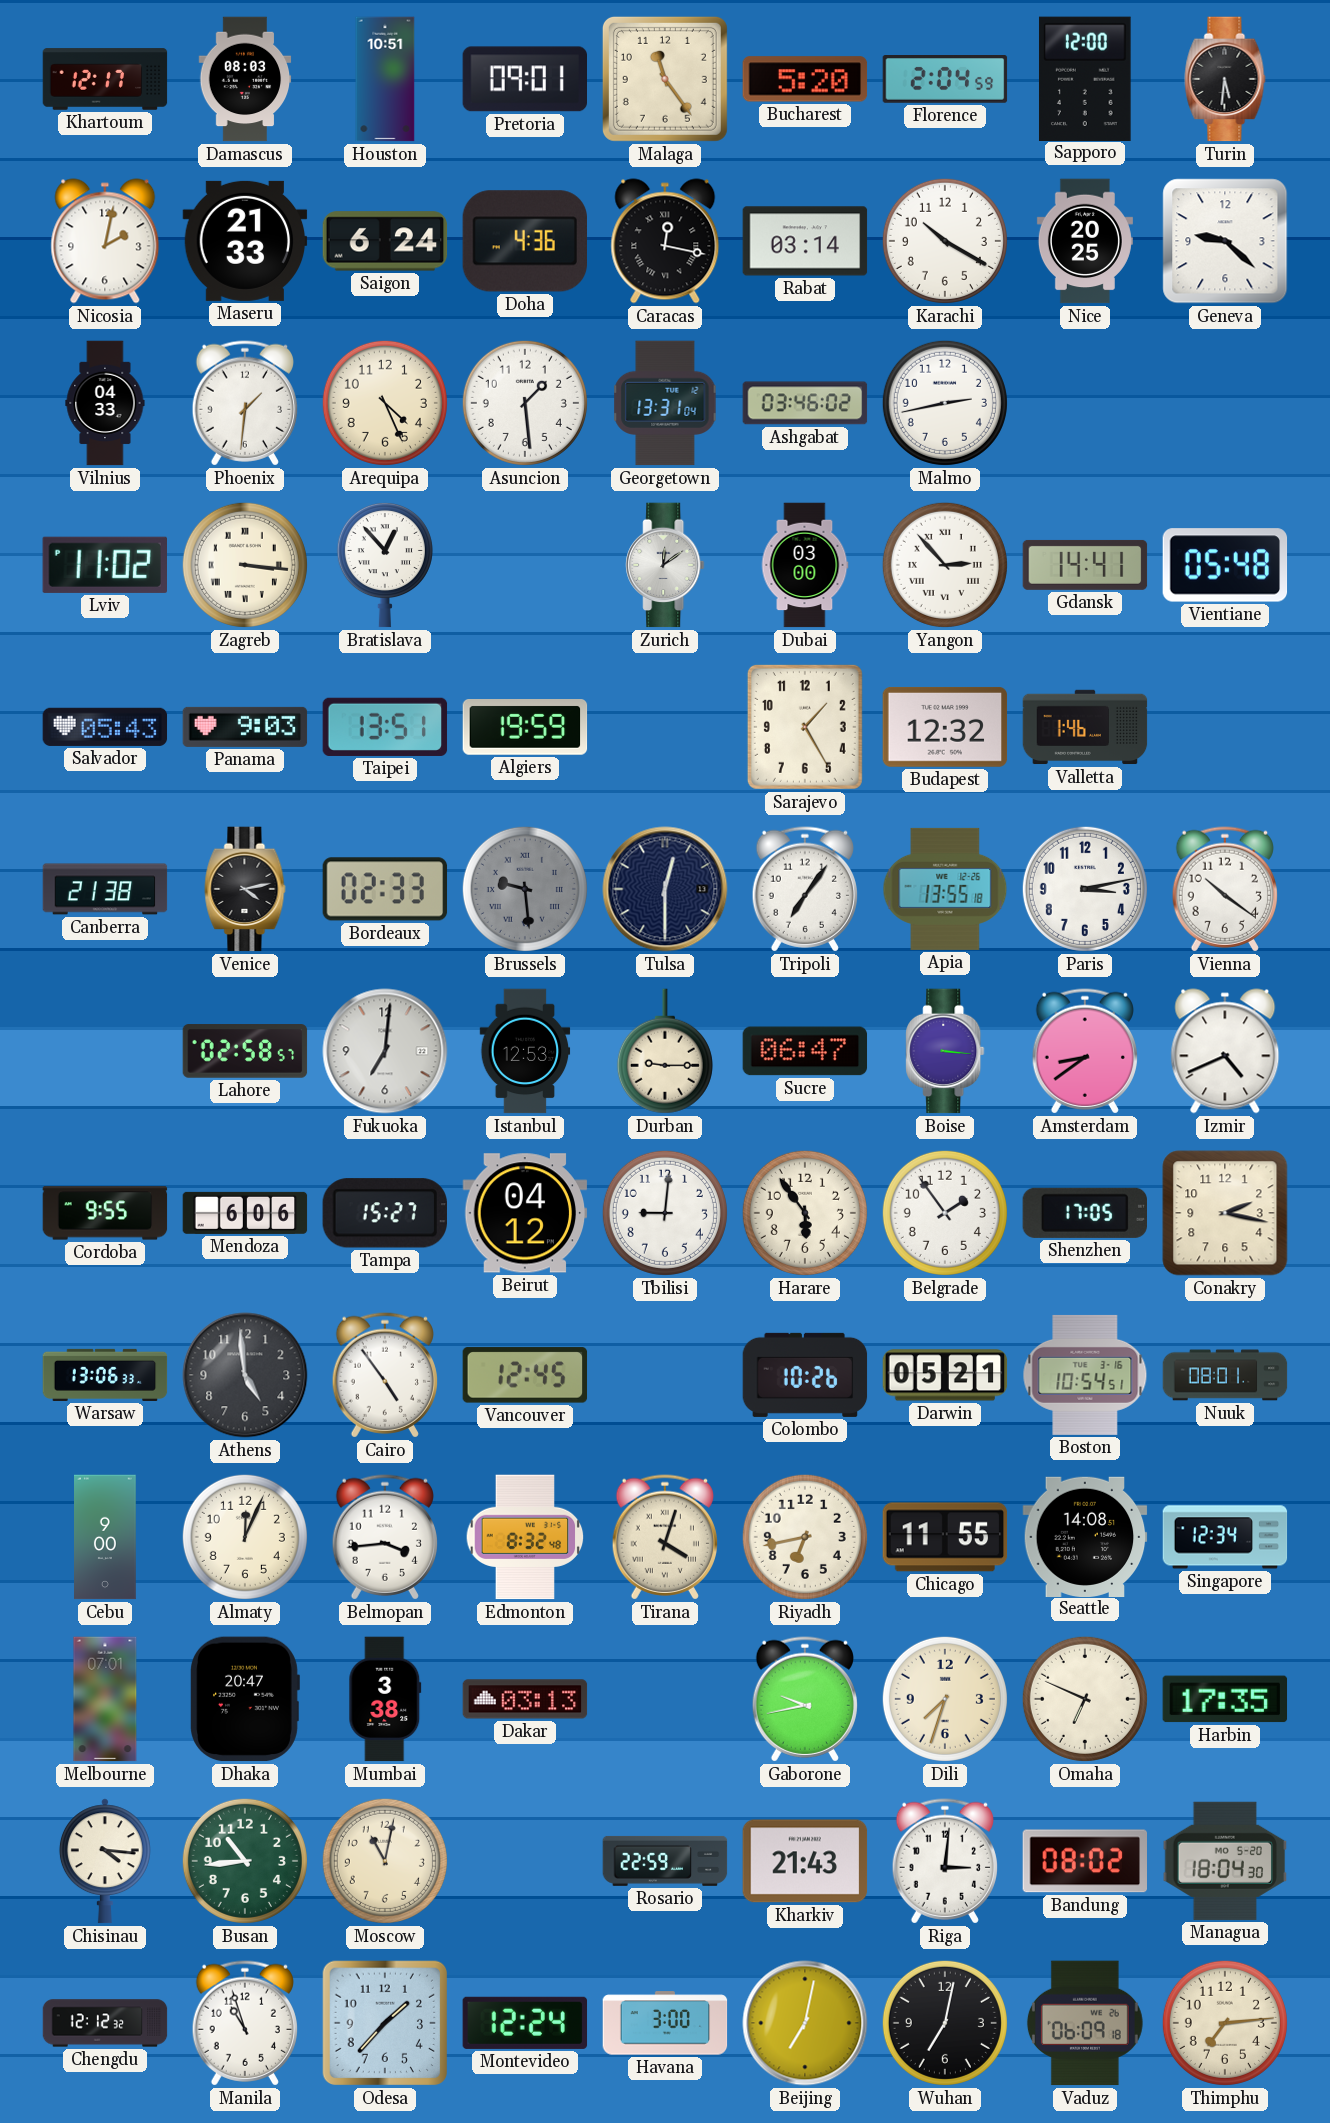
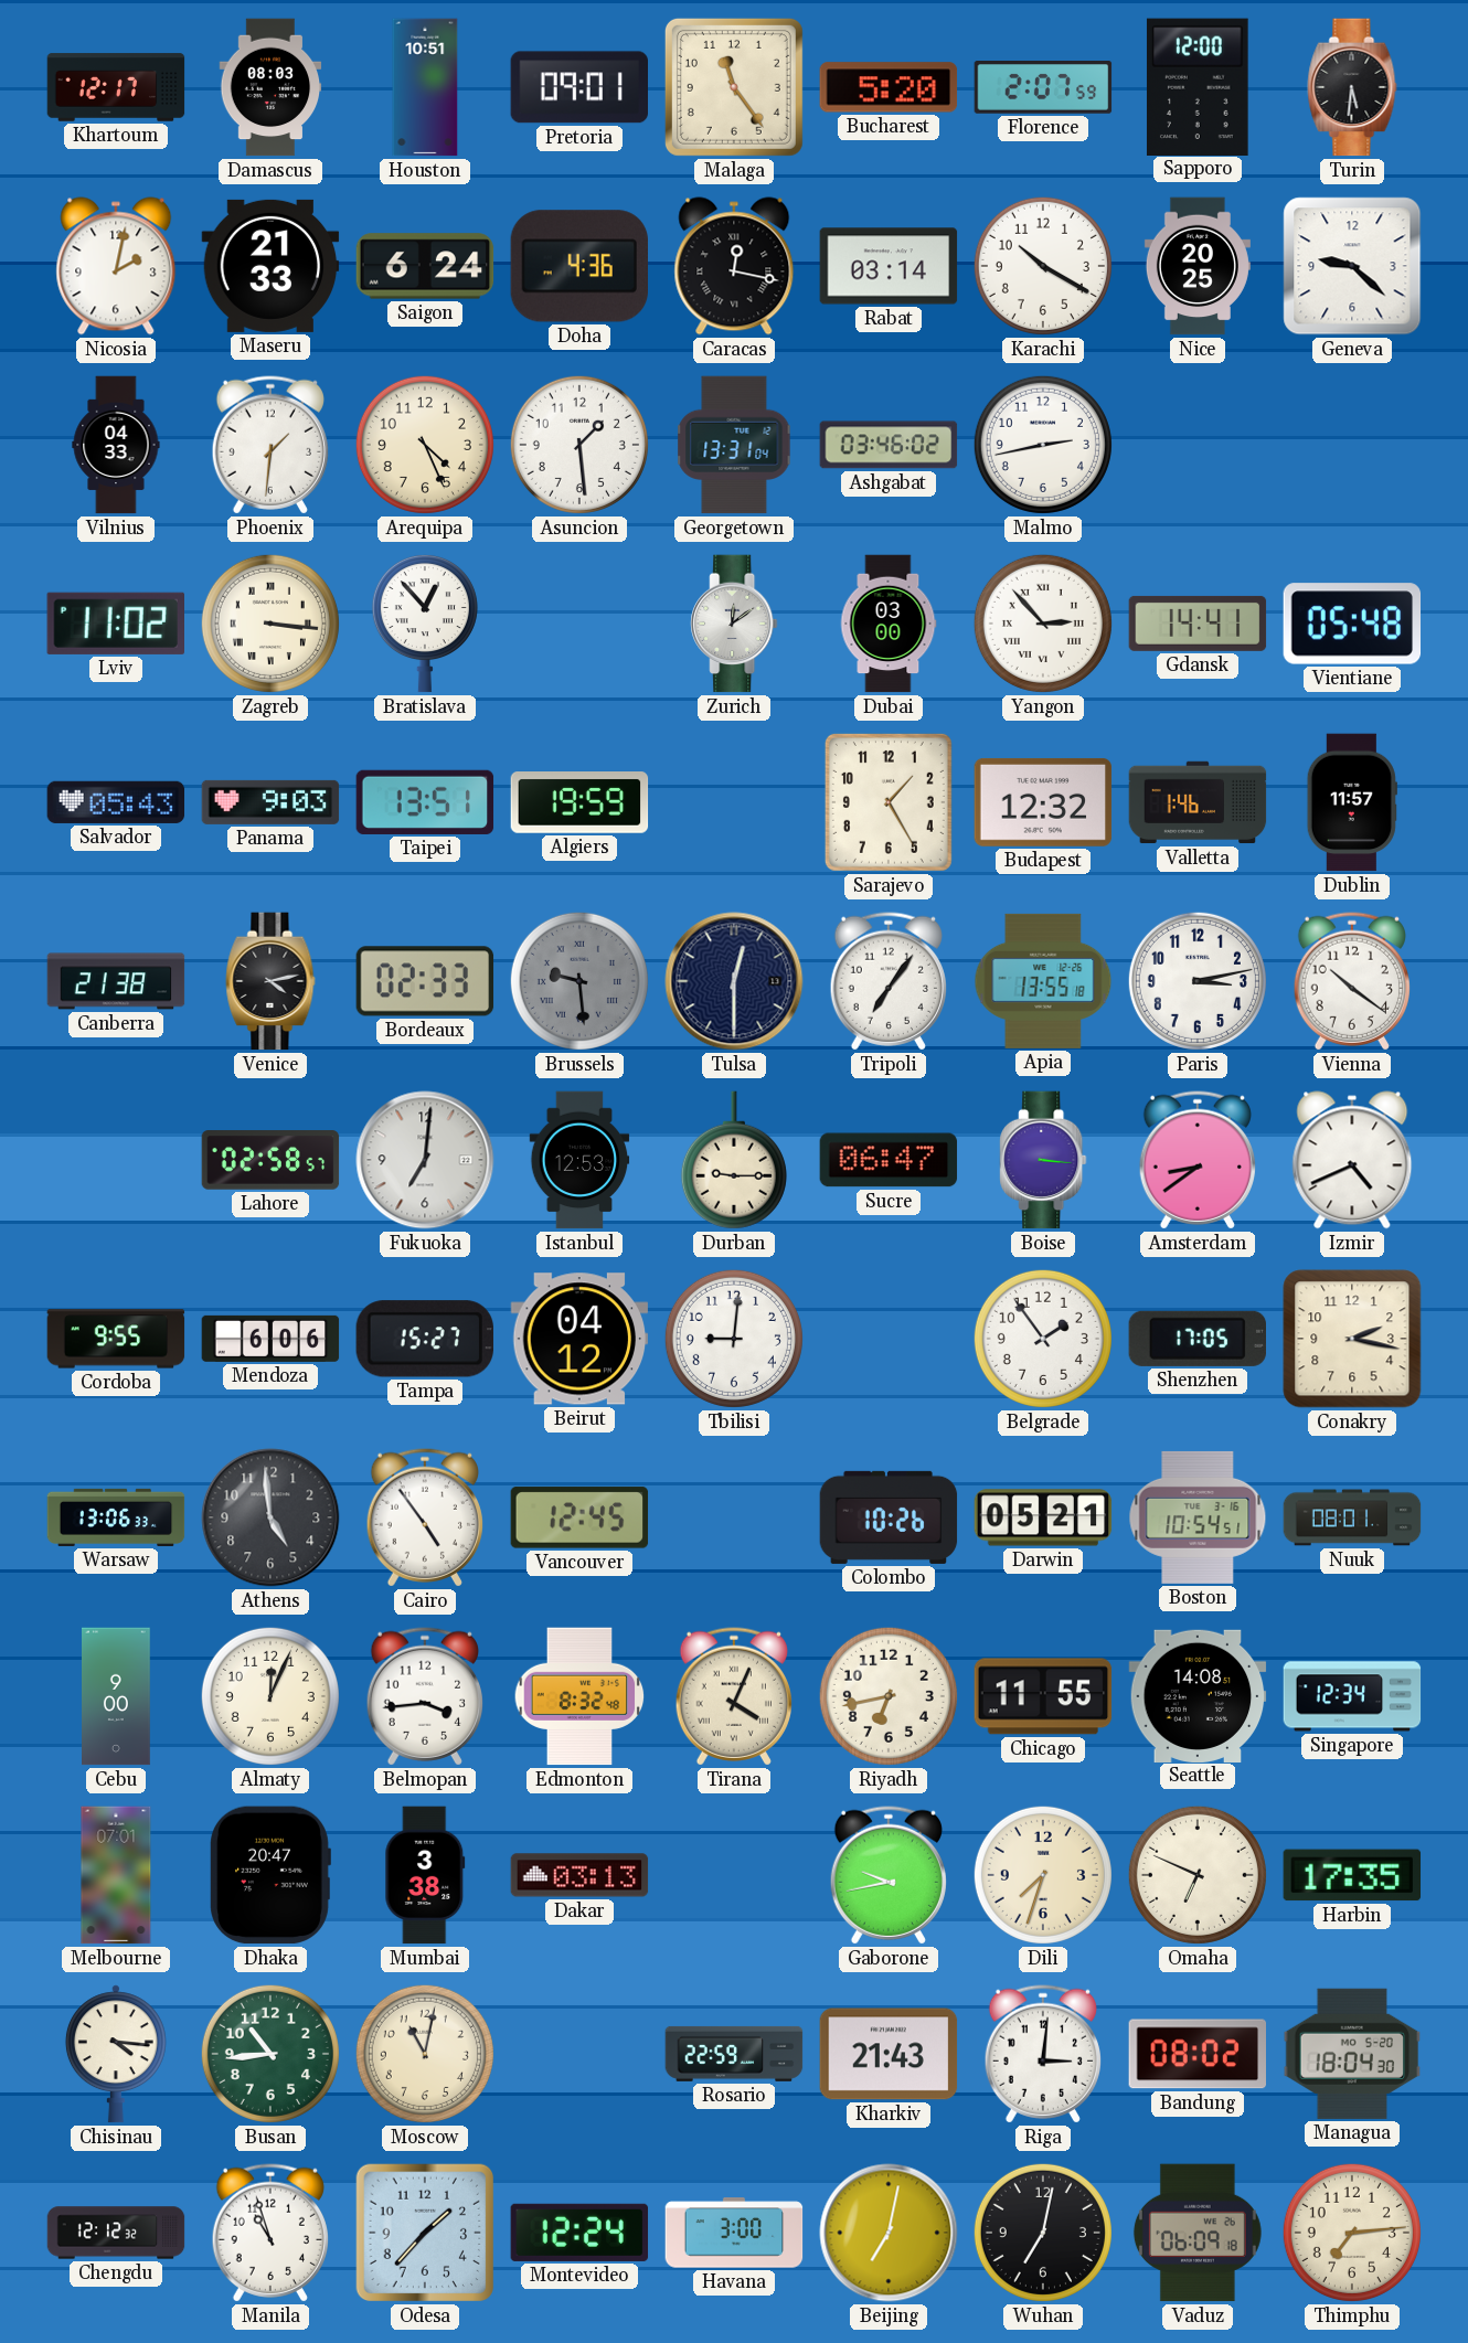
Florence: 2:04 -> 2:07 (1043, 88)
Dublin: none -> 11:57 (1352, 802)
Harare: 5:54 -> none (805, 1213)
Tirana: 4:03 -> 4:04 (733, 1696)
